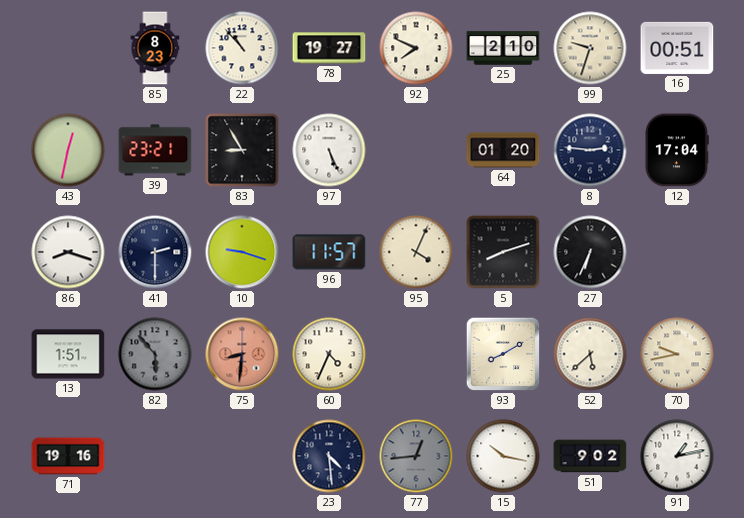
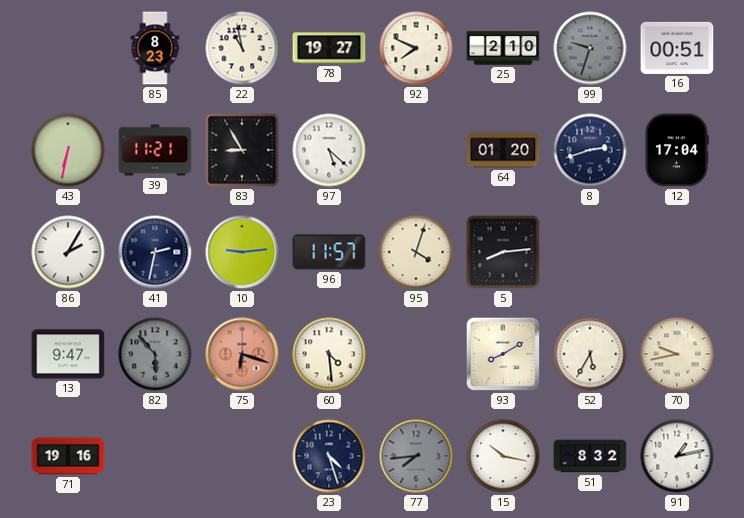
22: 10:53 -> 10:58 (242, 48)
99 dial: cream -> grey (590, 48)
43: 12:32 -> 6:32 (68, 150)
39: 23:21 -> 11:21 (155, 150)
97: 5:26 -> 5:22 (329, 150)
8: 2:46 -> 2:42 (590, 150)
86: 8:18 -> 2:05 (68, 252)
41: 2:30 -> 2:32 (155, 252)
10: 9:18 -> 9:14 (242, 252)
95: 4:04 -> 4:03 (416, 252)
5: 8:12 -> 8:14 (503, 252)
27: 6:34 -> none (590, 252)
13: 1:51 -> 9:47 (68, 354)
75: 8:31 -> 6:18 (242, 354)
60: 4:34 -> 4:29 (329, 354)
52: 5:38 -> 5:35 (590, 354)
23: 4:29 -> 4:27 (329, 456)
77: 12:44 -> 7:44 (416, 456)
51: 9:02 -> 8:32 (590, 456)
